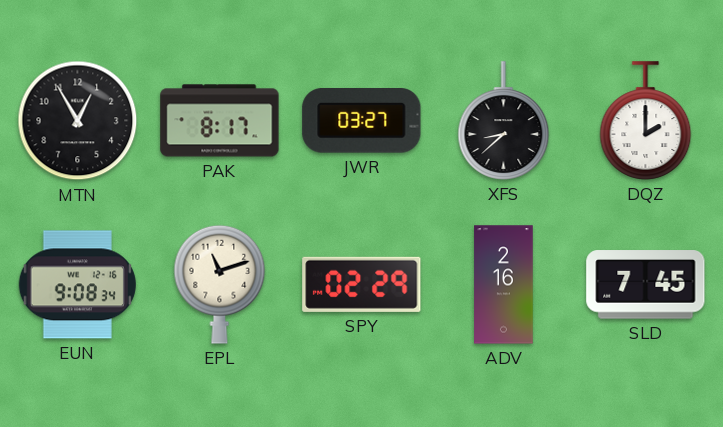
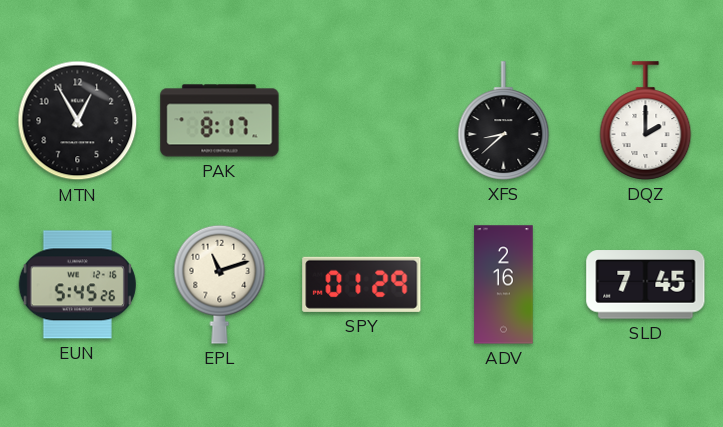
JWR: 03:27 -> none (362, 121)
EUN: 9:08 -> 5:45 (77, 285)
SPY: 02:29 -> 01:29 (362, 284)
